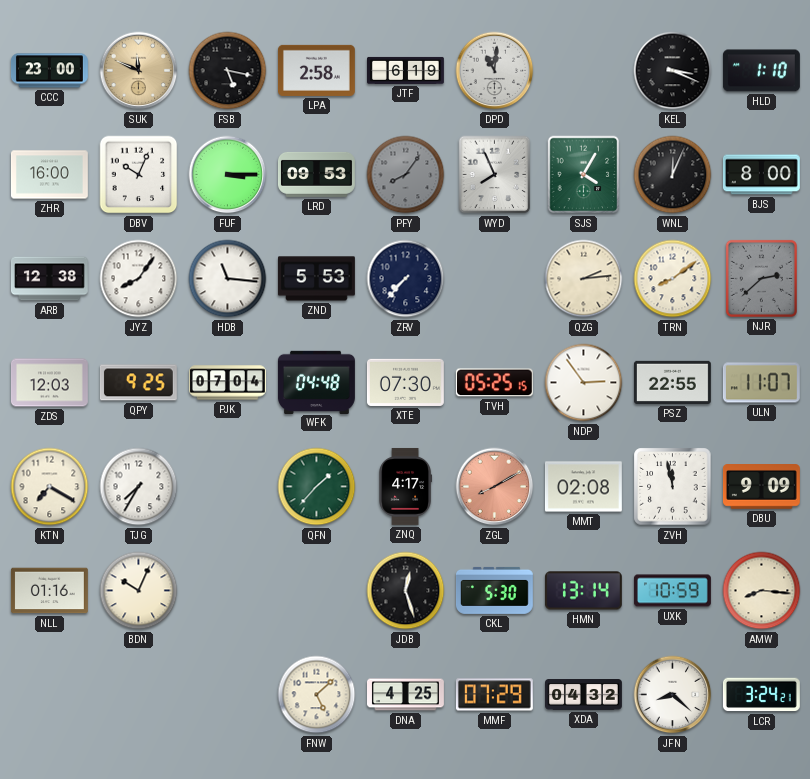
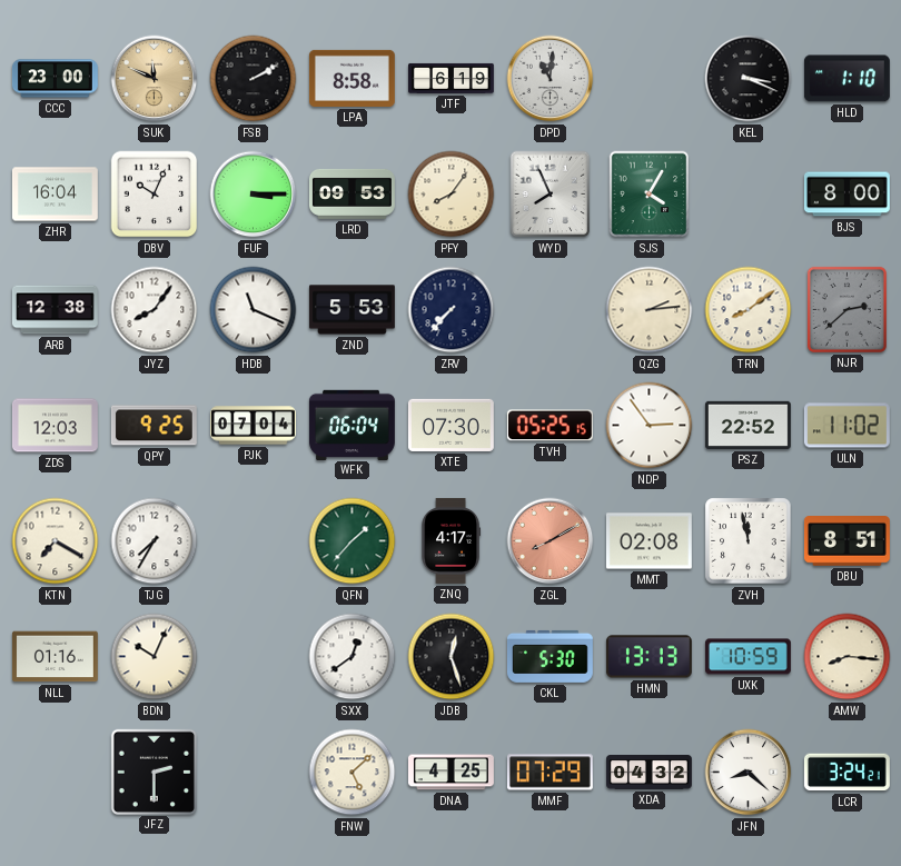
FSB: 5:17 -> 2:10 (254, 79)
LPA: 2:58 -> 8:58 (352, 78)
ZHR: 16:00 -> 16:04 (55, 195)
PFY dial: grey -> cream (452, 195)
WNL: 12:04 -> none (673, 175)
HDB: 11:16 -> 11:19 (254, 310)
WFK: 04:48 -> 06:04 (352, 425)
PSZ: 22:55 -> 22:52 (747, 425)
ULN: 11:07 -> 11:02 (846, 426)
DBU: 9:09 -> 8:51 (846, 541)
SXX: none -> 12:39 (353, 657)
HMN: 13:14 -> 13:13 (648, 657)
JFZ: none -> 2:30 (154, 772)
